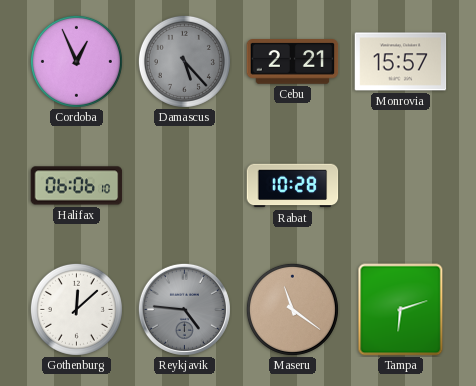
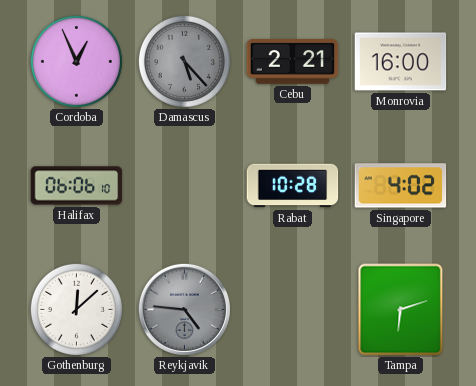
Monrovia: 15:57 -> 16:00 (401, 62)
Singapore: none -> 4:02 (401, 186)
Maseru: 11:21 -> none (292, 309)
